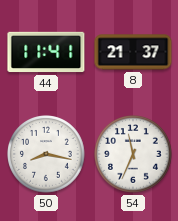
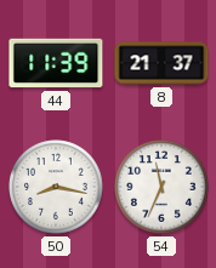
44: 11:41 -> 11:39 (56, 63)
